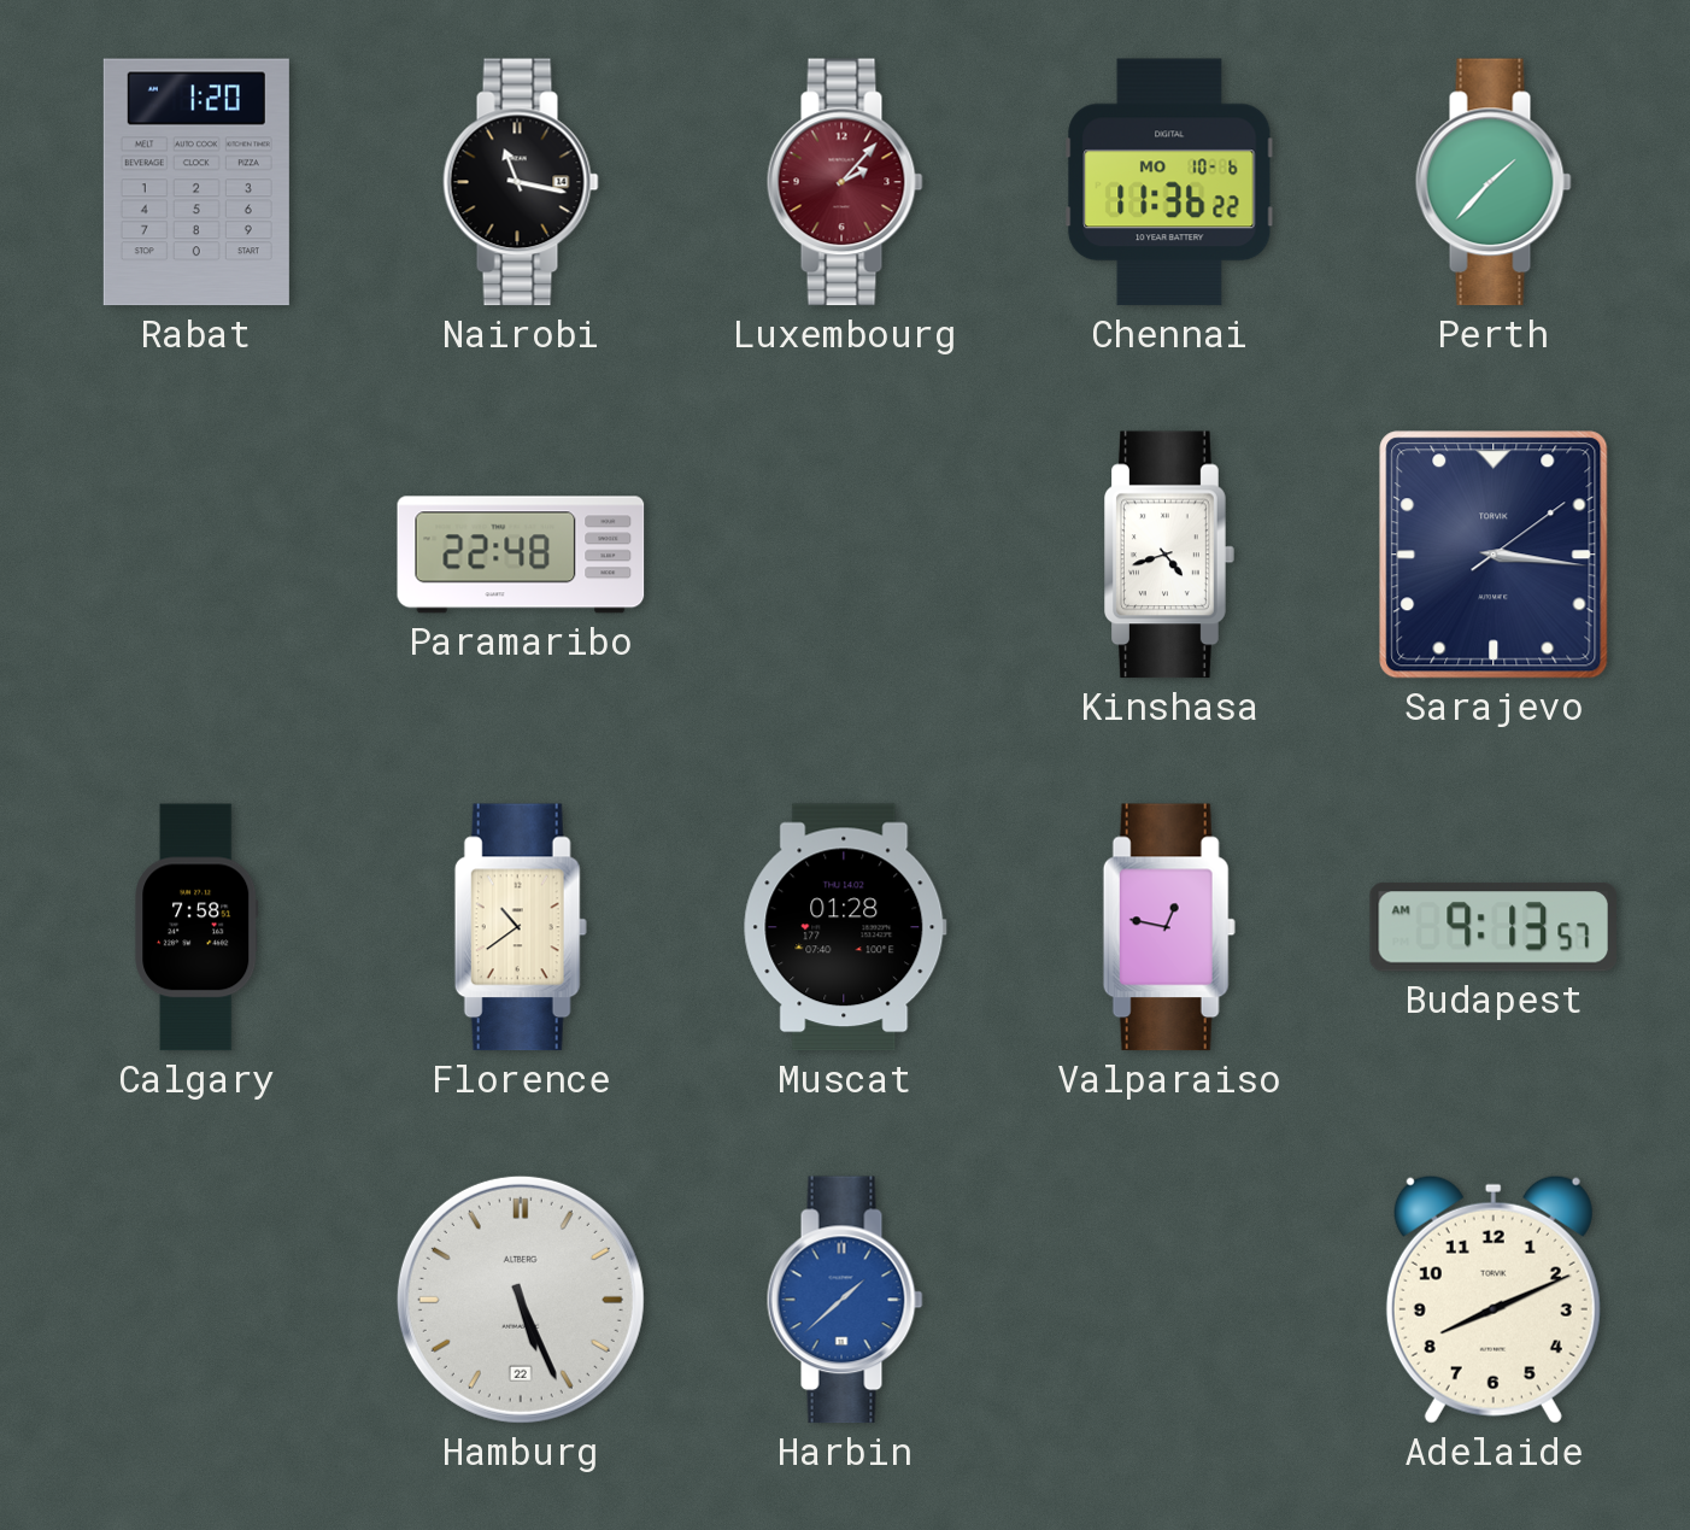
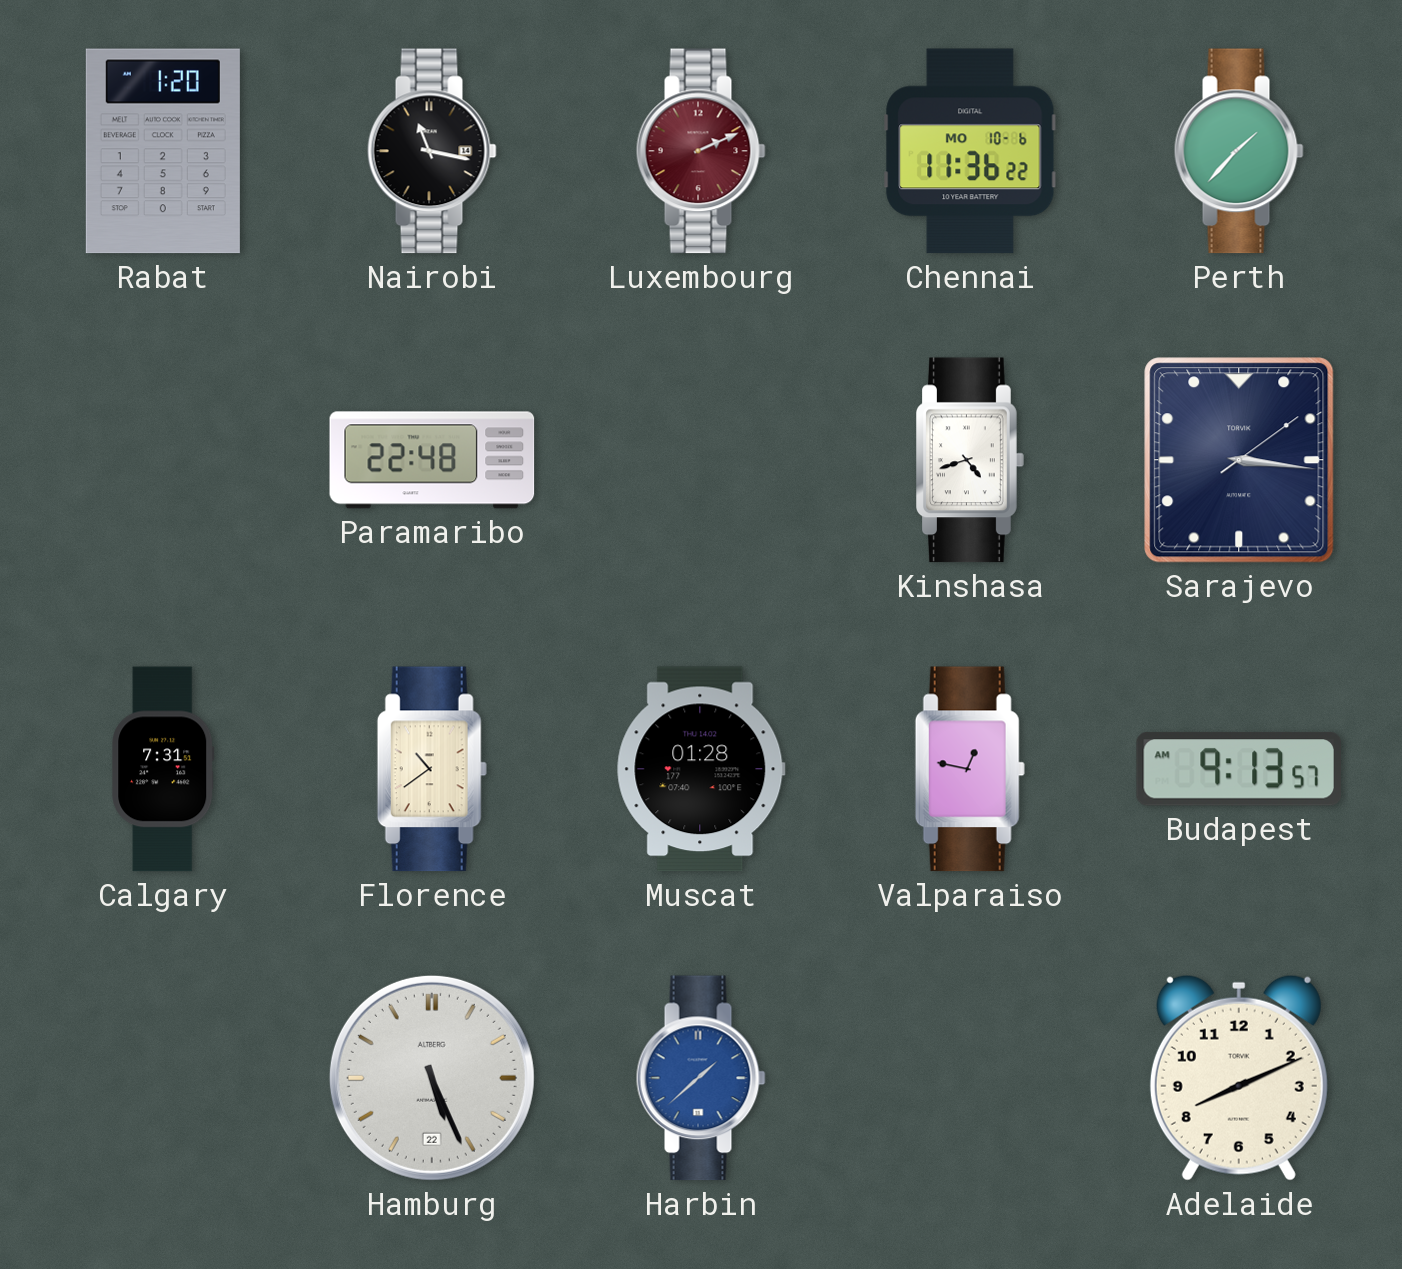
Luxembourg: 2:07 -> 2:11 (701, 151)
Calgary: 7:58 -> 7:31 (163, 769)
